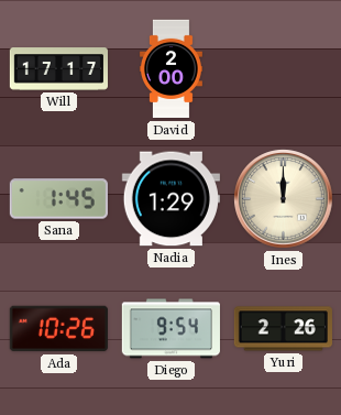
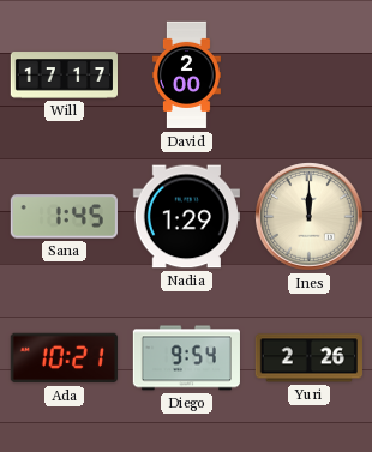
Ada: 10:26 -> 10:21 (64, 358)
